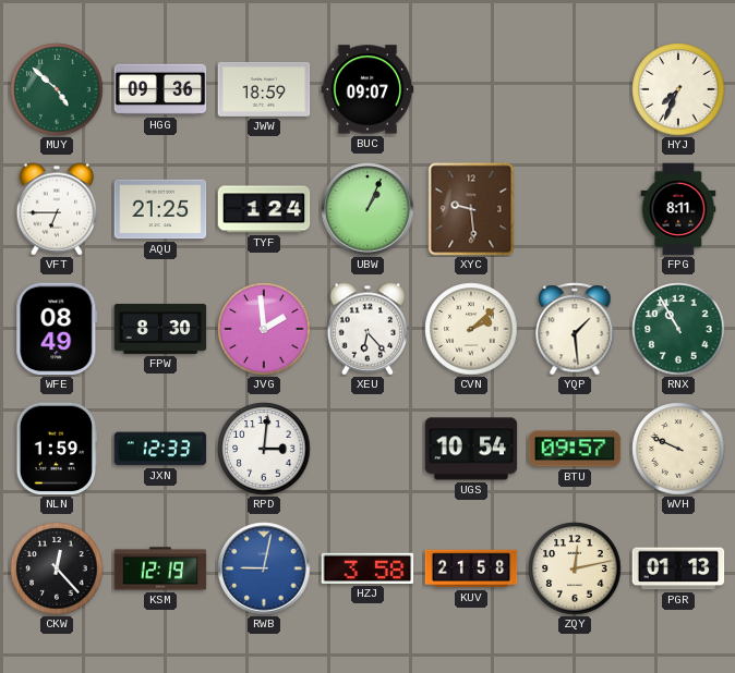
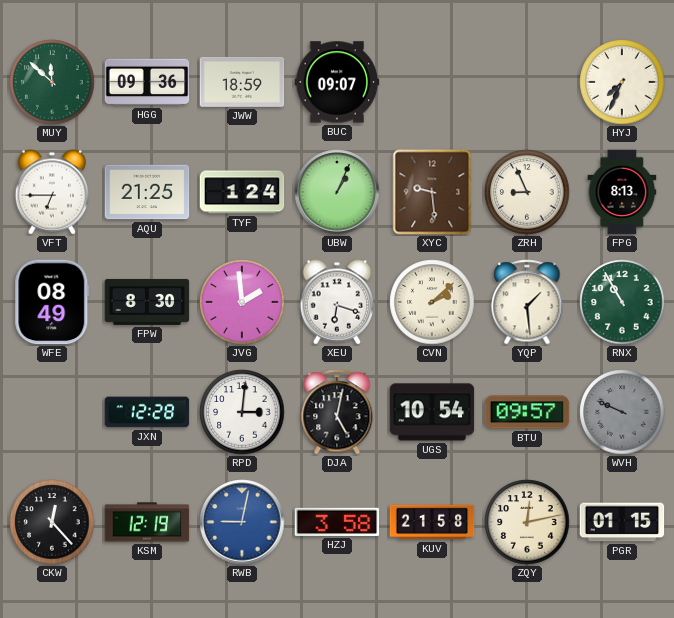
MUY: 4:52 -> 11:52 (52, 82)
ZRH: none -> 8:56 (527, 192)
FPG: 8:11 -> 8:13 (622, 192)
XEU: 6:23 -> 6:18 (337, 302)
NLN: 1:59 -> none (56, 449)
JXN: 12:33 -> 12:28 (147, 412)
DJA: none -> 5:02 (337, 412)
WVH dial: cream -> grey (622, 412)
PGR: 01:13 -> 01:15 (622, 522)
